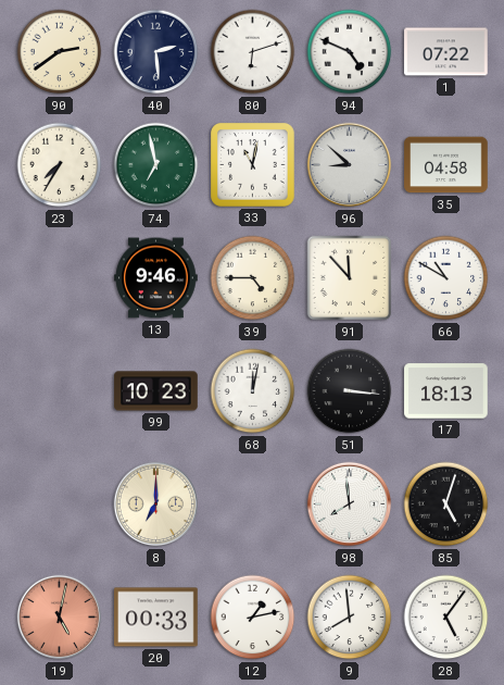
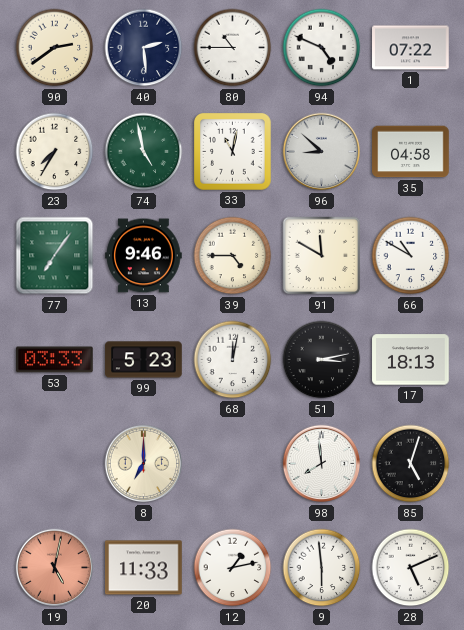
80: 6:12 -> 10:45 (233, 48)
74: 6:58 -> 4:58 (144, 152)
77: none -> 7:06 (55, 256)
91: 11:53 -> 11:50 (322, 256)
53: none -> 03:33 (55, 360)
99: 10:23 -> 5:23 (144, 360)
51: 3:16 -> 3:13 (322, 360)
20: 00:33 -> 11:33 (144, 568)
9: 7:59 -> 5:59 (322, 568)
28: 5:06 -> 5:11 (411, 568)
